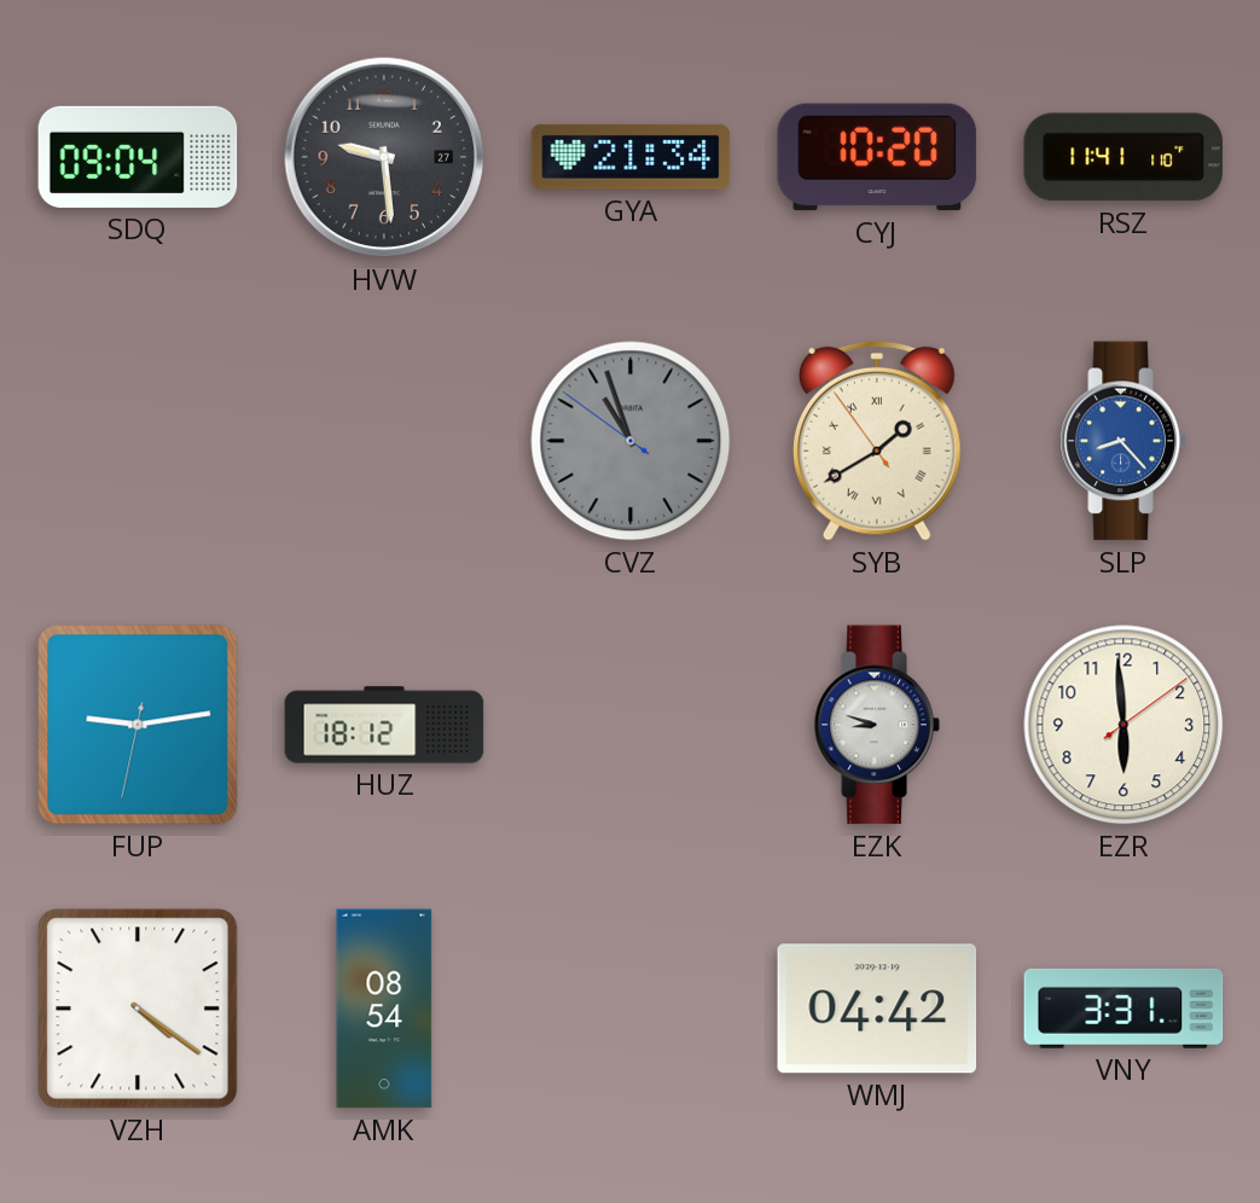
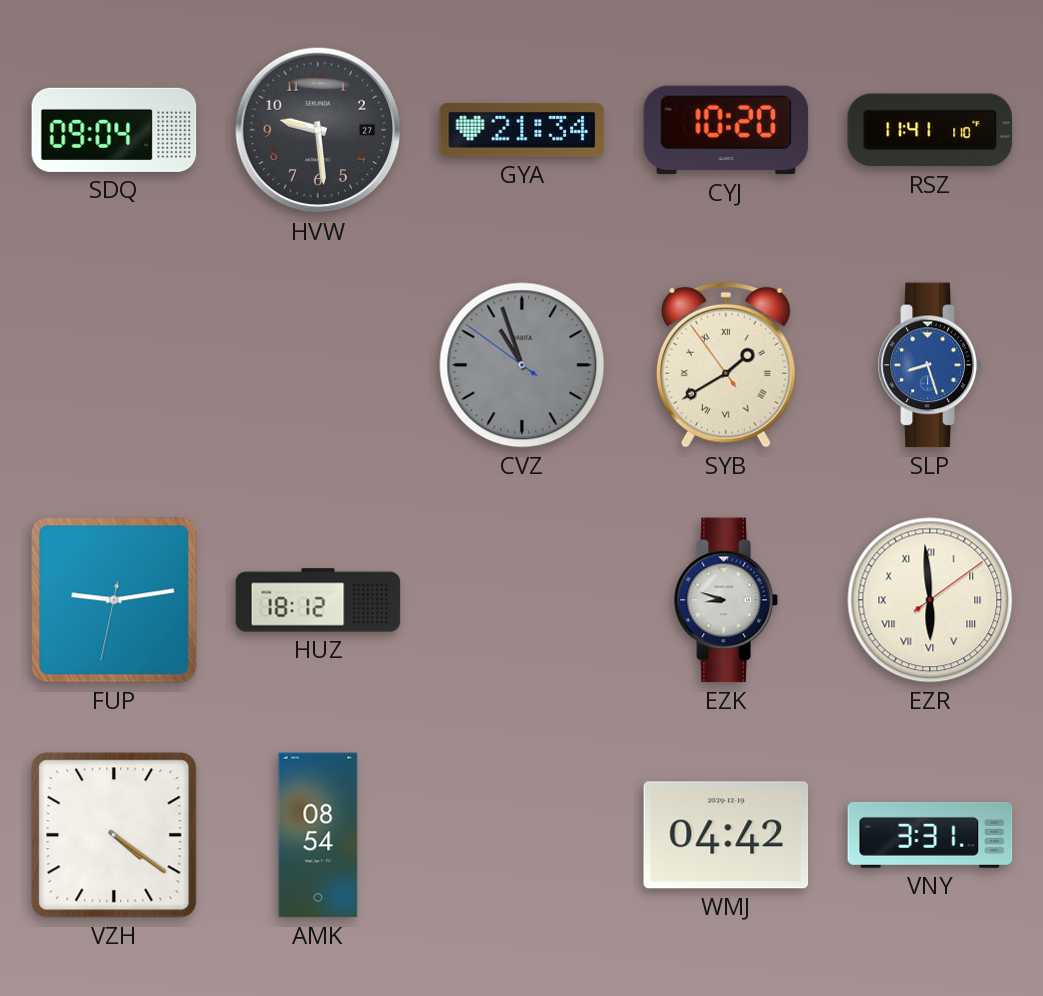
SLP: 8:23 -> 8:27 (930, 365)
EZR numerals: Arabic -> Roman (930, 600)
